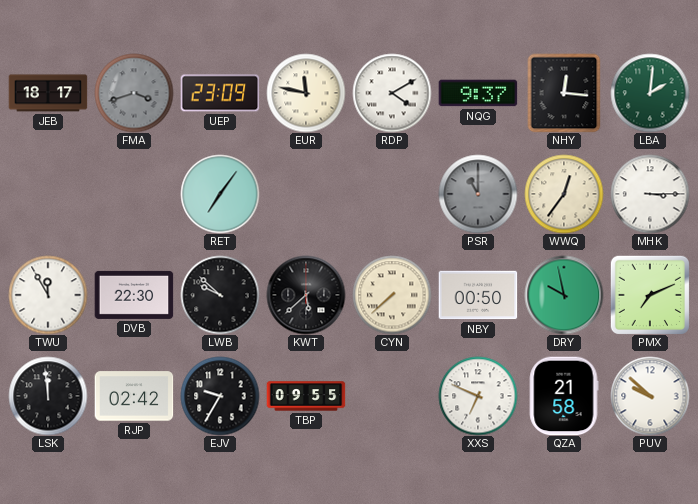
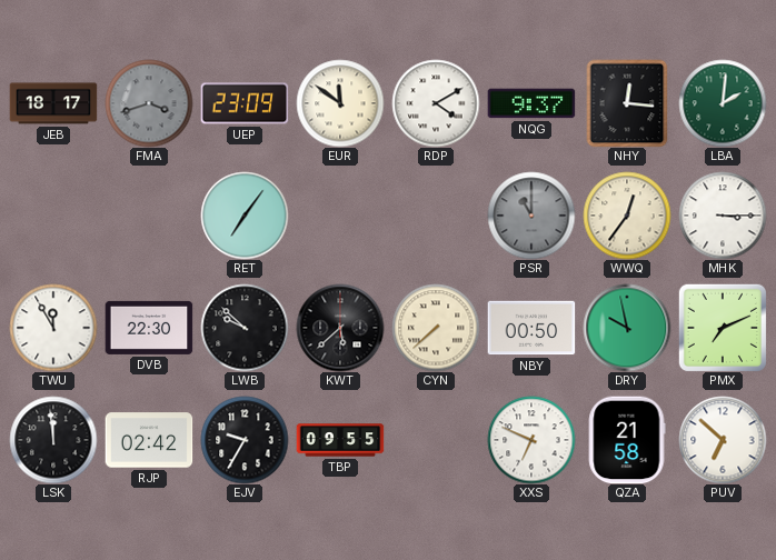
EUR: 11:47 -> 11:51 (340, 103)
PUV: 9:52 -> 6:52 (723, 440)
